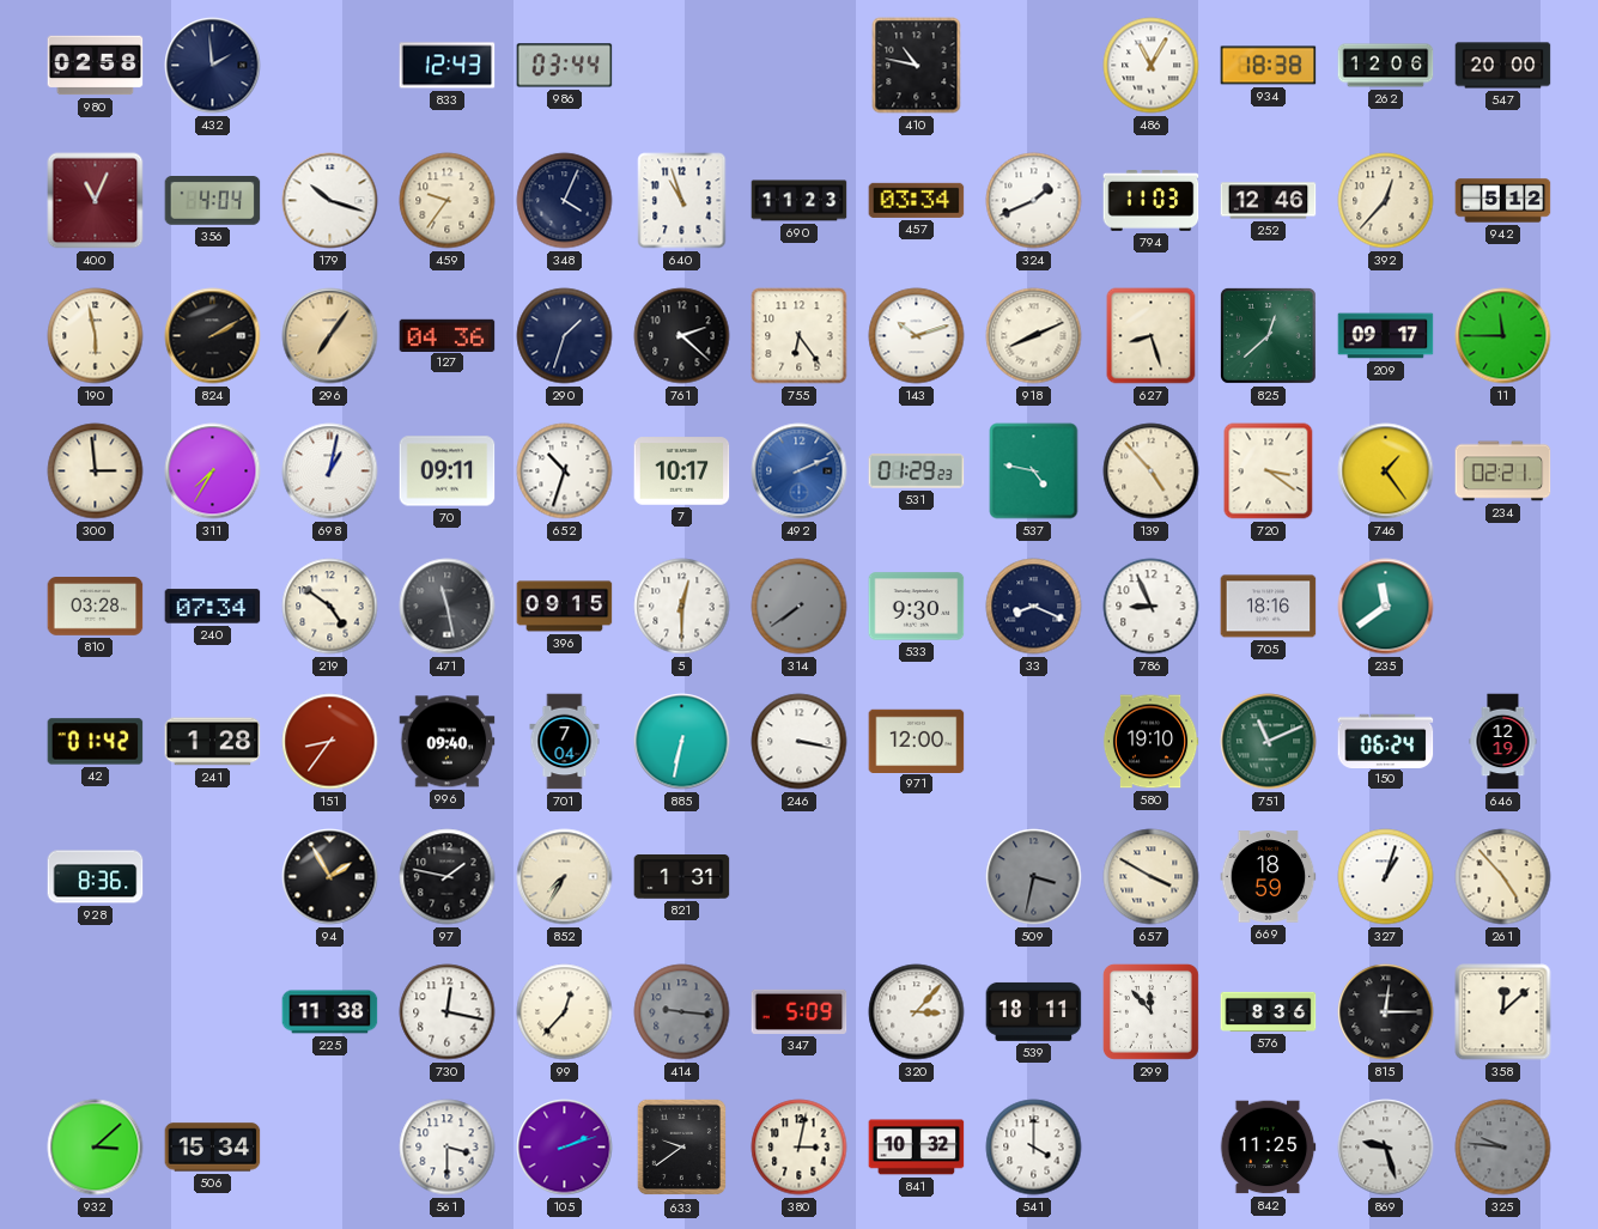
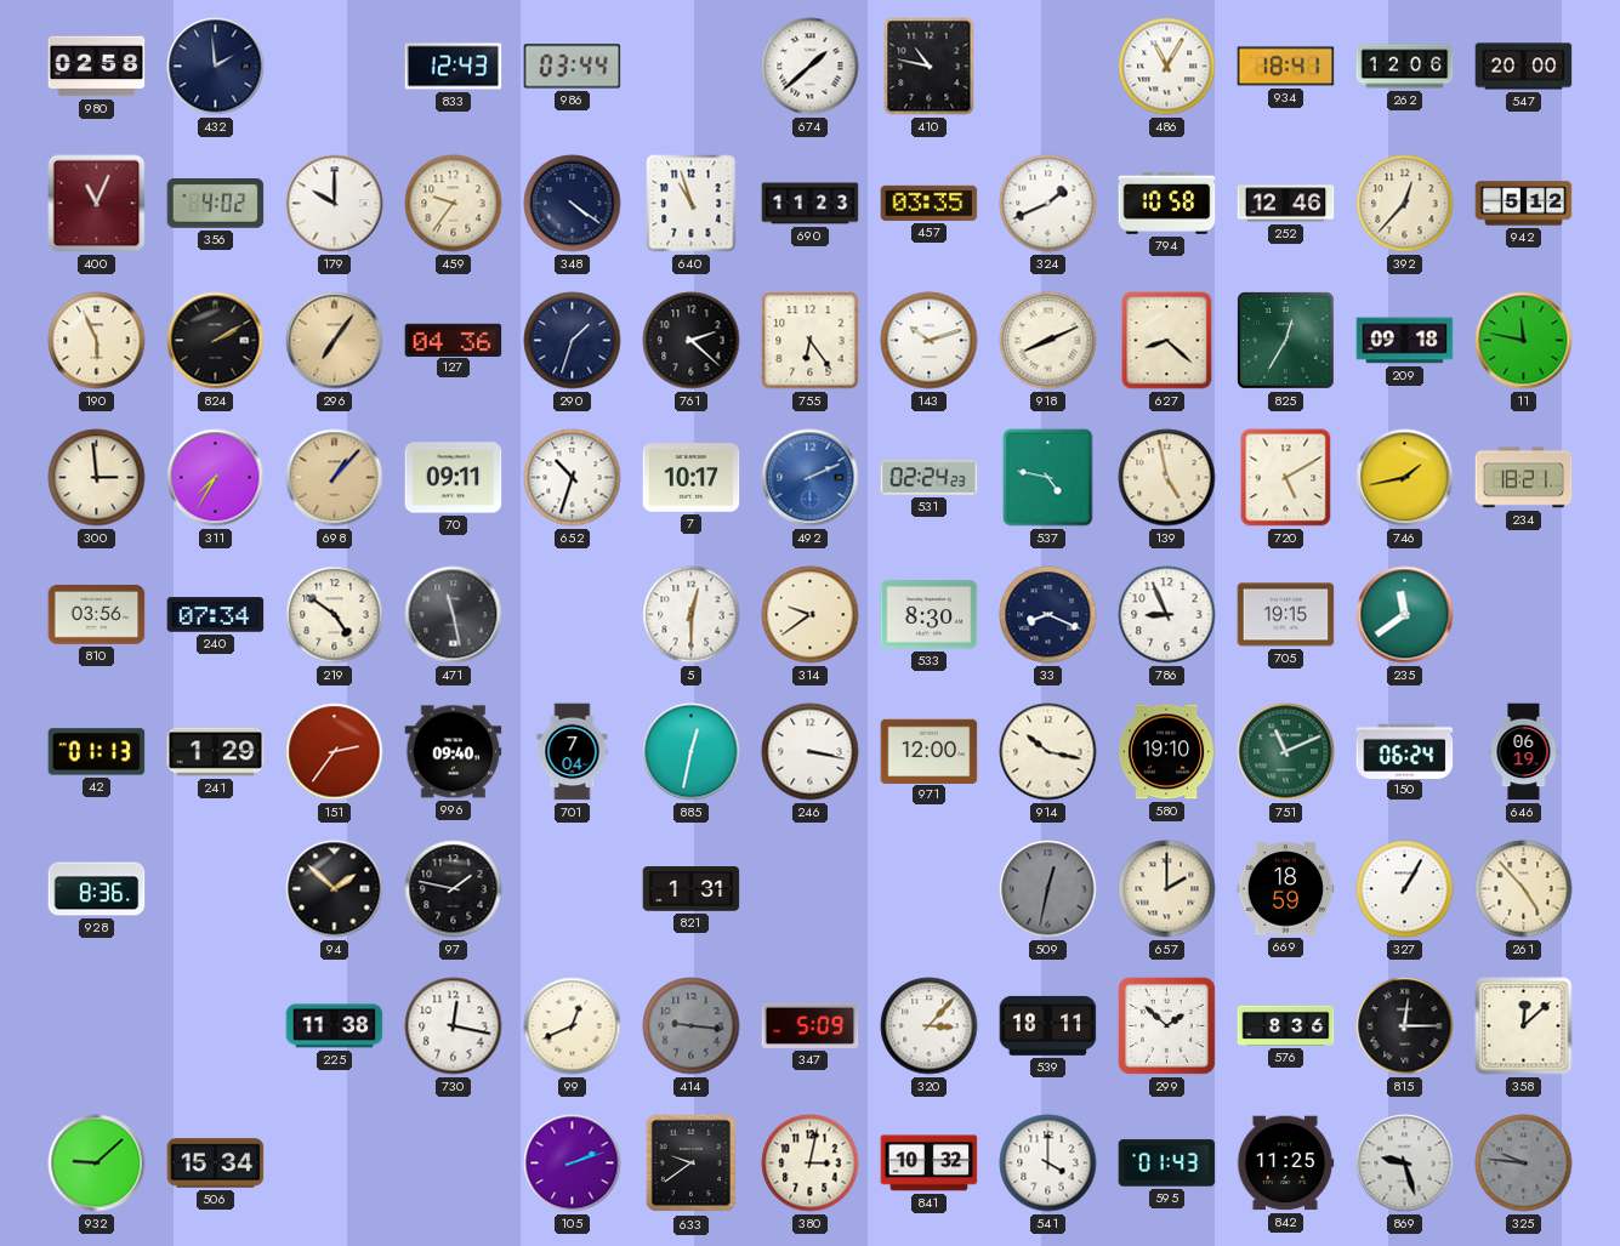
674: none -> 1:38 (811, 67)
934: 18:38 -> 18:41 (1286, 67)
356: 4:04 -> 4:02 (216, 204)
179: 10:18 -> 10:00 (335, 204)
348: 4:04 -> 4:21 (573, 204)
457: 03:34 -> 03:35 (930, 203)
794: 11:03 -> 10:58 (1167, 204)
190: 5:58 -> 5:56 (97, 341)
627: 8:27 -> 8:22 (1167, 341)
825: 12:38 -> 12:35 (1286, 341)
209: 09:17 -> 09:18 (1405, 341)
11: 11:45 -> 11:47 (1524, 341)
698: 1:02 -> 1:07 (335, 478)
698 dial: white -> champagne (335, 478)
531: 01:29 -> 02:24 (930, 478)
139: 4:53 -> 4:58 (1167, 478)
720: 3:21 -> 5:10 (1286, 478)
746: 1:24 -> 1:43 (1405, 478)
234: 02:21 -> 18:21 (1524, 478)
810: 03:28 -> 03:56 (97, 615)
396: 09:15 -> none (565, 607)
314: 7:39 -> 9:39 (811, 615)
314 dial: grey -> cream (811, 615)
533: 9:30 -> 8:30 (930, 615)
705: 18:16 -> 19:15 (1286, 615)
42: 01:42 -> 01:13 (97, 752)
241: 1:28 -> 1:29 (216, 752)
151: 8:36 -> 2:36 (335, 752)
885: 6:32 -> 12:32 (692, 752)
914: none -> 10:17 (1048, 752)
646: 12:19 -> 06:19 (1524, 752)
94: 1:55 -> 1:52 (335, 889)
852: 7:35 -> none (565, 877)
509: 3:32 -> 12:32 (1048, 889)
657: 3:50 -> 2:00 (1167, 889)
327: 1:03 -> 1:05 (1405, 889)
99: 12:37 -> 12:41 (573, 1026)
299: 11:53 -> 1:52 (1166, 1025)
932: 3:08 -> 9:08 (97, 1163)
561: 3:30 -> none (448, 1148)
595: none -> 01:43 (1167, 1163)
